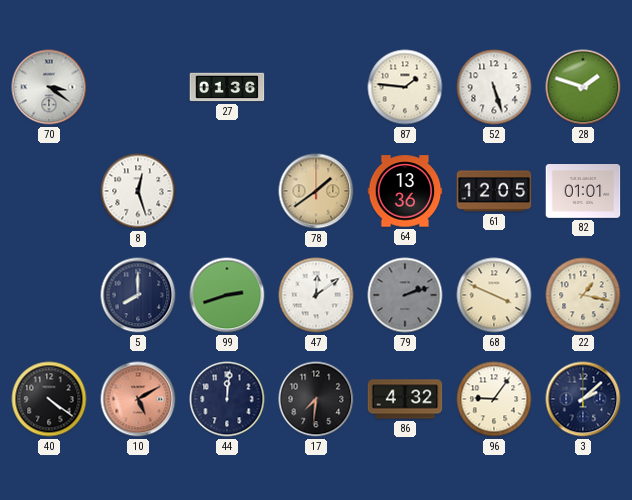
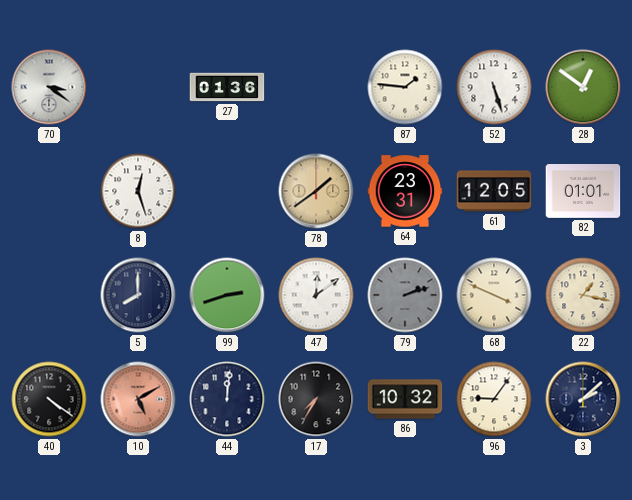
28: 1:48 -> 12:51 (583, 87)
64: 13:36 -> 23:31 (405, 191)
17: 7:31 -> 7:35 (316, 399)
86: 4:32 -> 10:32 (405, 399)
